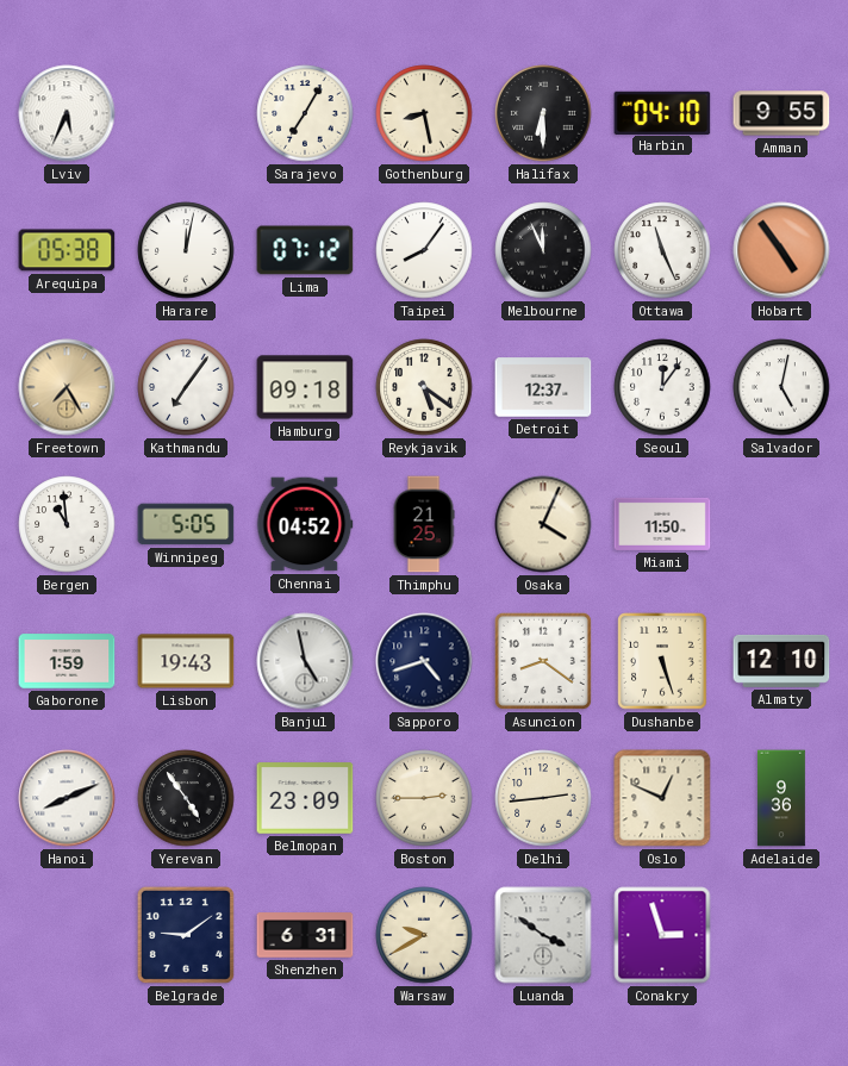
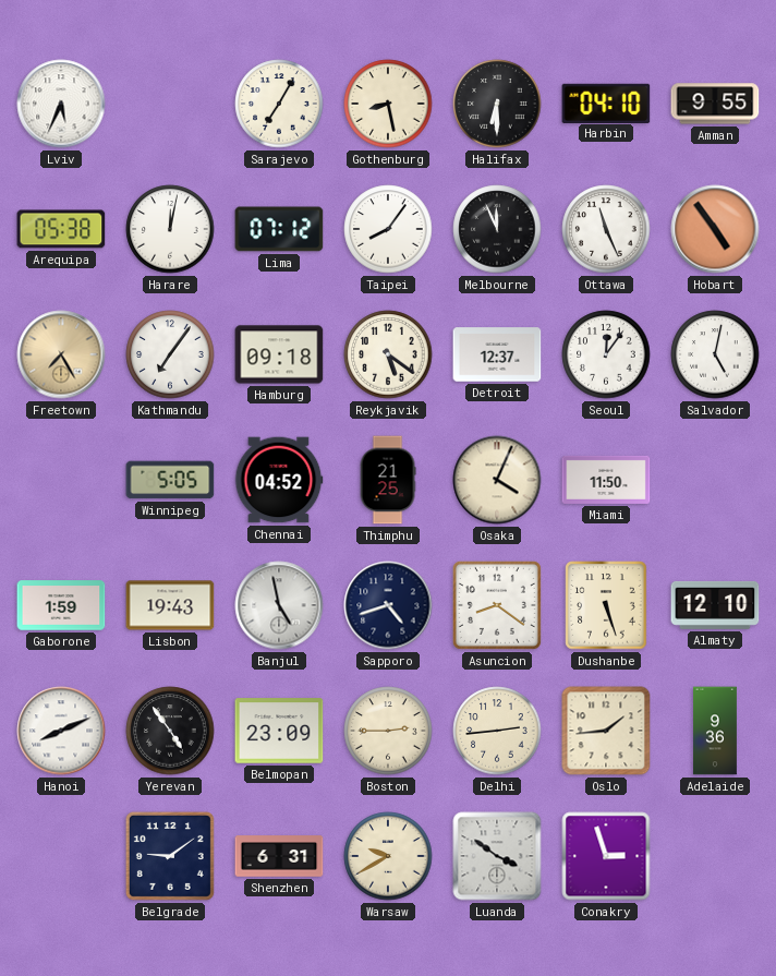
Bergen: 10:59 -> none (67, 524)
Oslo: 12:49 -> 1:44 (606, 731)
